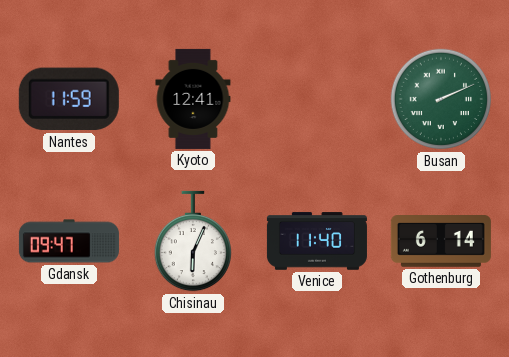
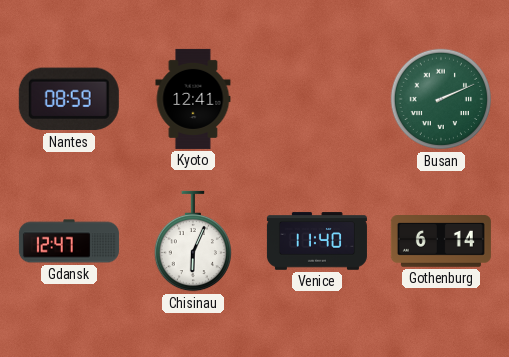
Nantes: 11:59 -> 08:59 (69, 99)
Gdansk: 09:47 -> 12:47 (69, 241)
